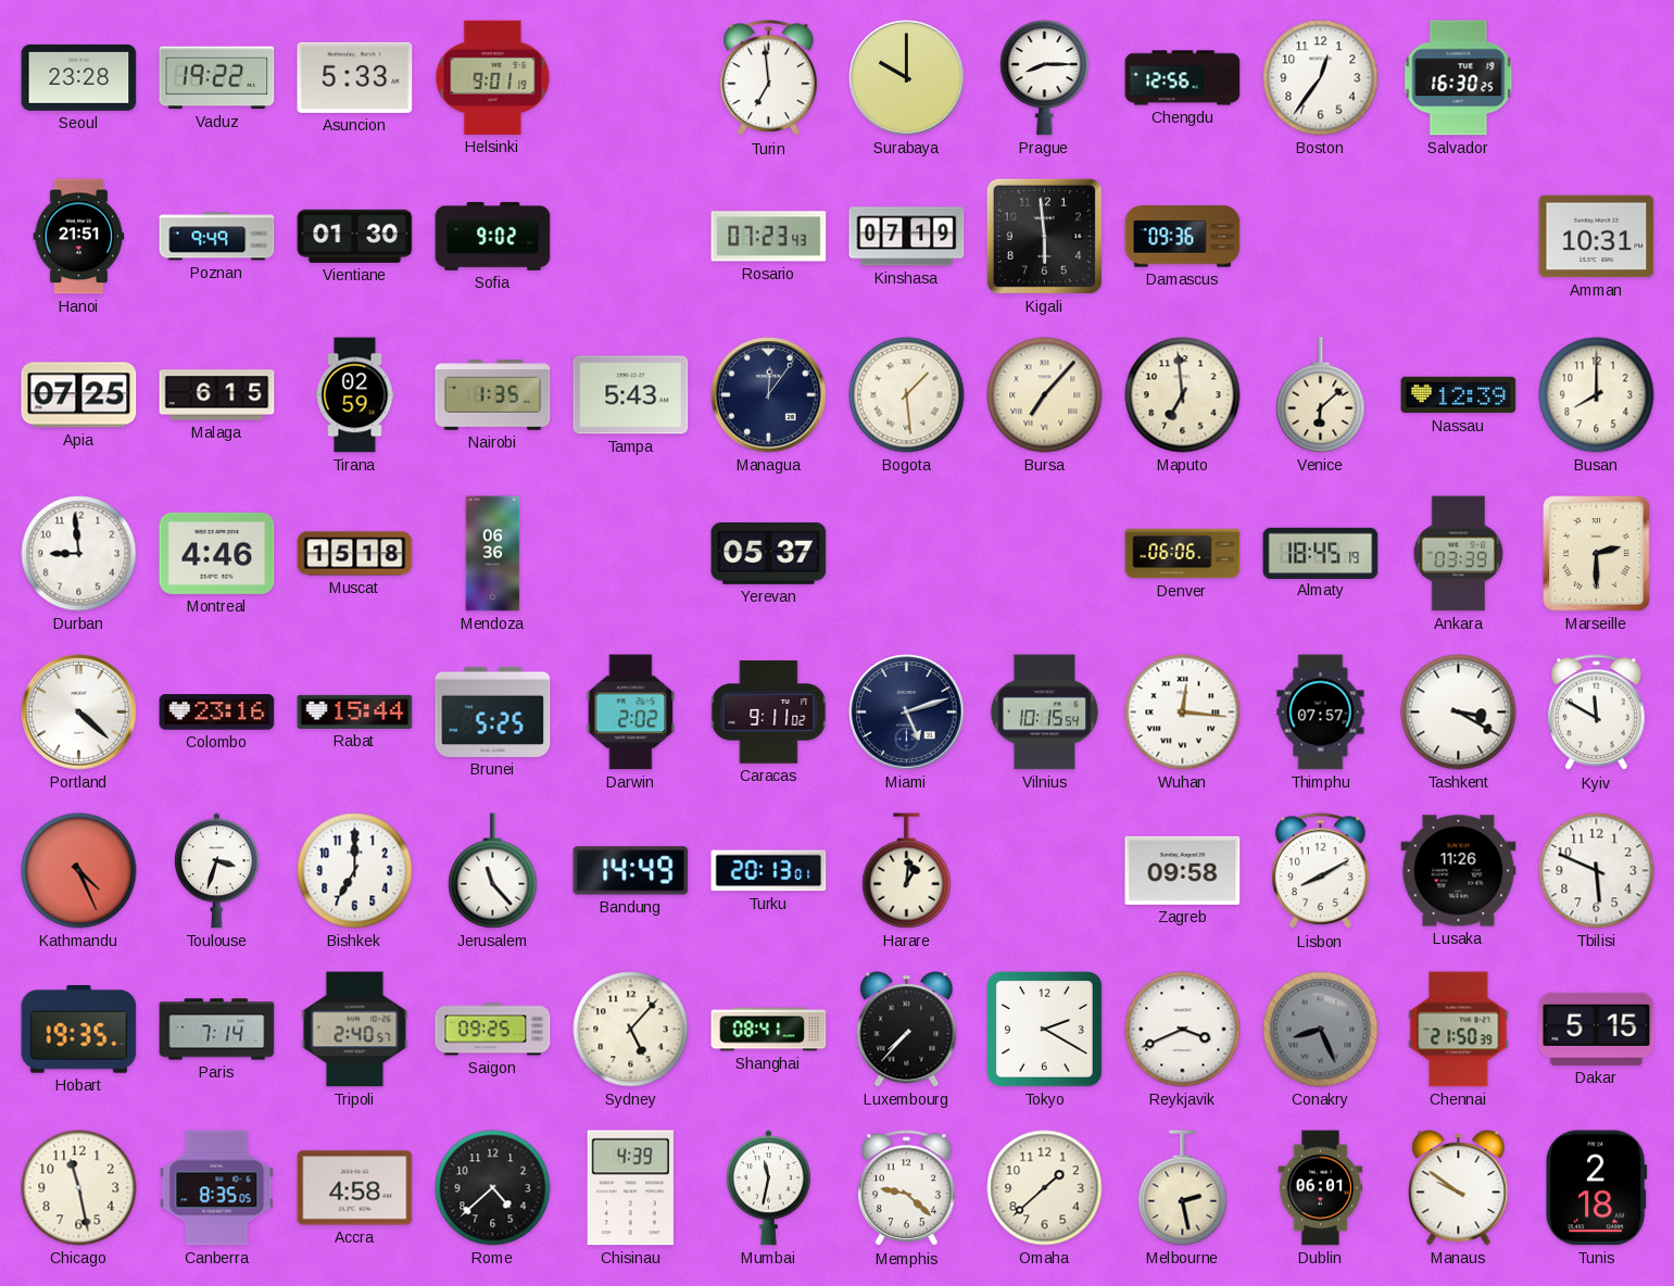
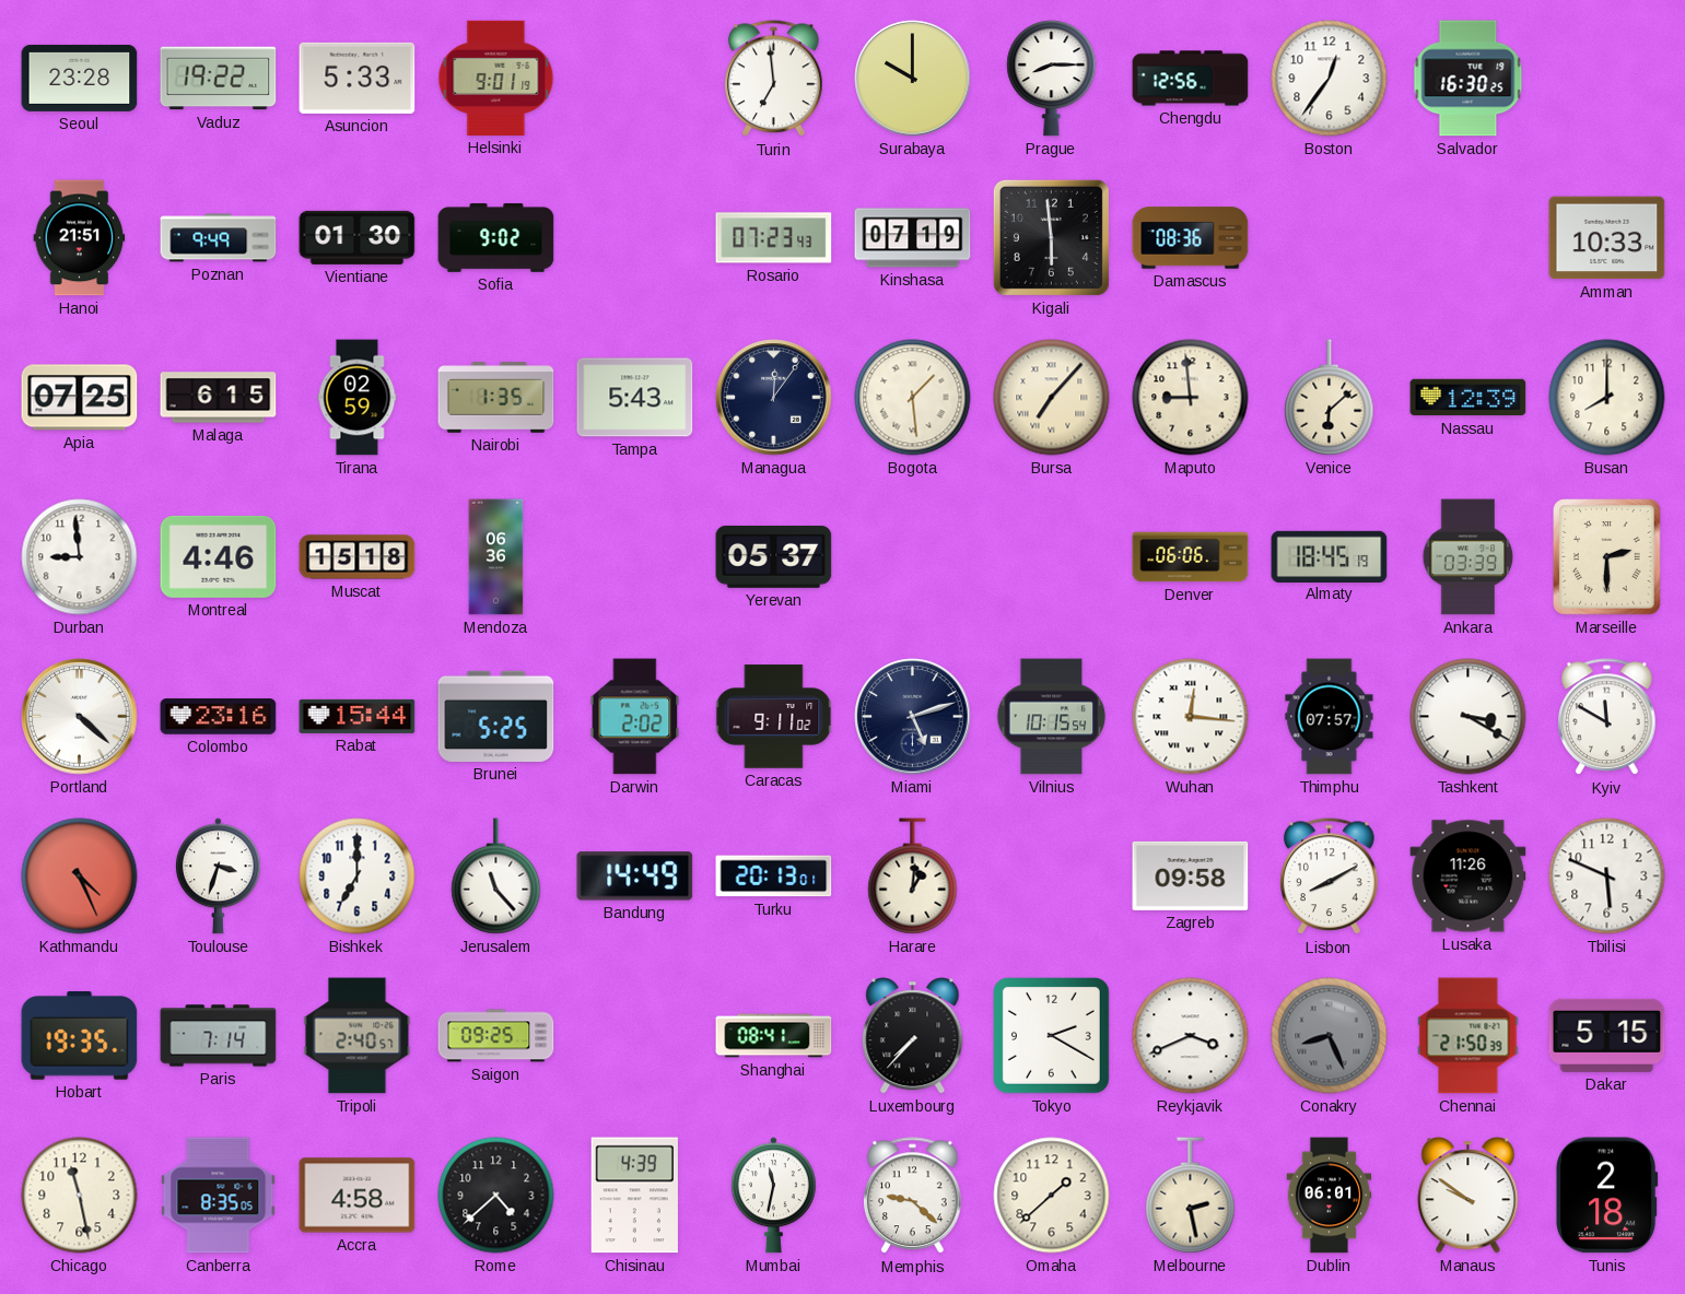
Damascus: 09:36 -> 08:36 (1191, 238)
Amman: 10:31 -> 10:33 (1607, 238)
Maputo: 6:59 -> 8:59 (1191, 398)
Sydney: 5:07 -> none (631, 1030)
